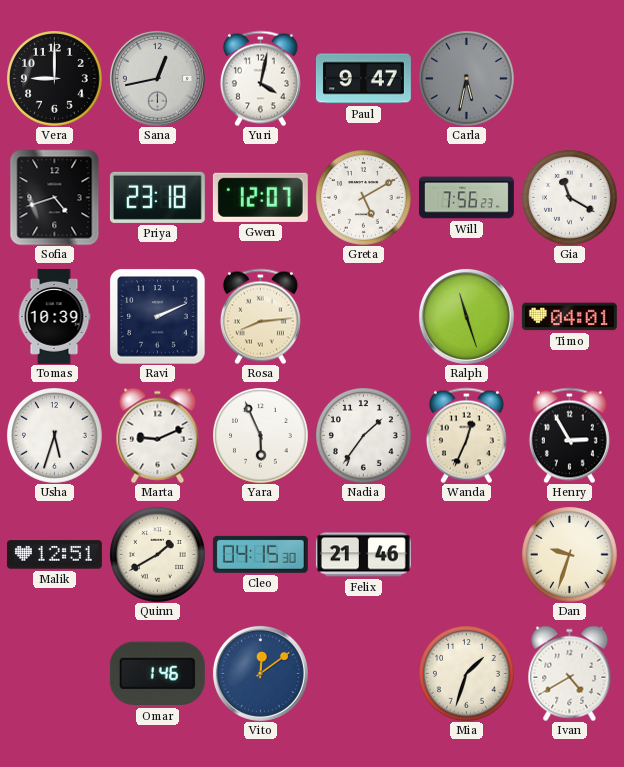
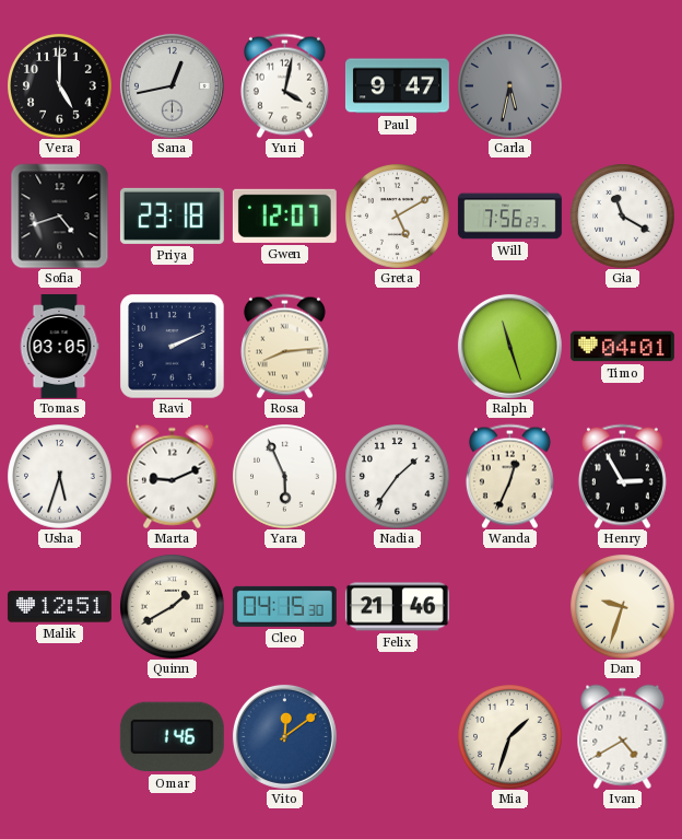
Vera: 9:00 -> 5:00 (60, 86)
Tomas: 10:39 -> 03:05 (59, 346)
